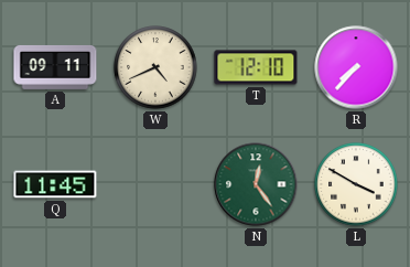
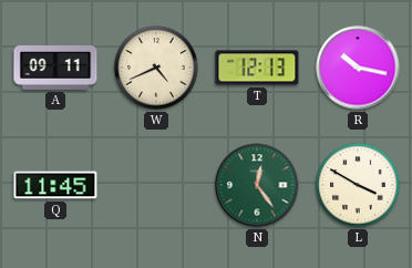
T: 12:10 -> 12:13 (257, 68)
R: 7:37 -> 10:17 (358, 68)
